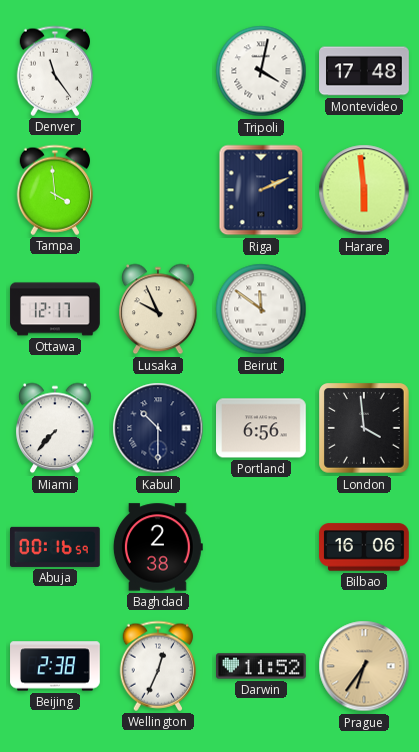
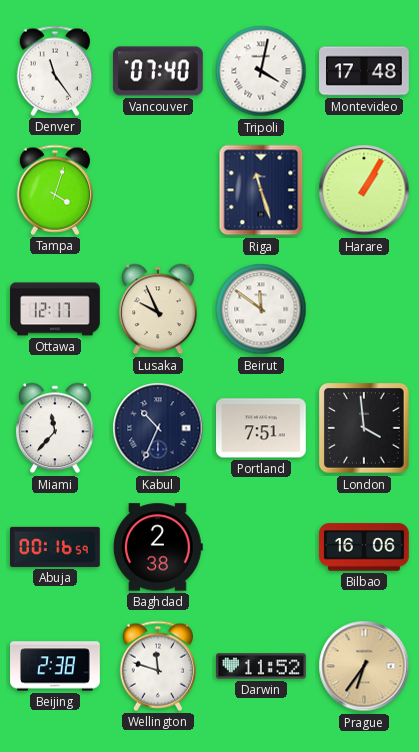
Vancouver: none -> 07:40 (159, 71)
Tampa: 3:59 -> 4:03 (54, 190)
Riga: 2:11 -> 11:27 (261, 190)
Harare: 5:59 -> 1:05 (364, 190)
Miami: 7:37 -> 11:37 (55, 428)
Kabul: 10:30 -> 10:34 (158, 428)
Portland: 6:56 -> 7:51 (262, 428)
Wellington: 12:34 -> 11:48 (157, 666)
